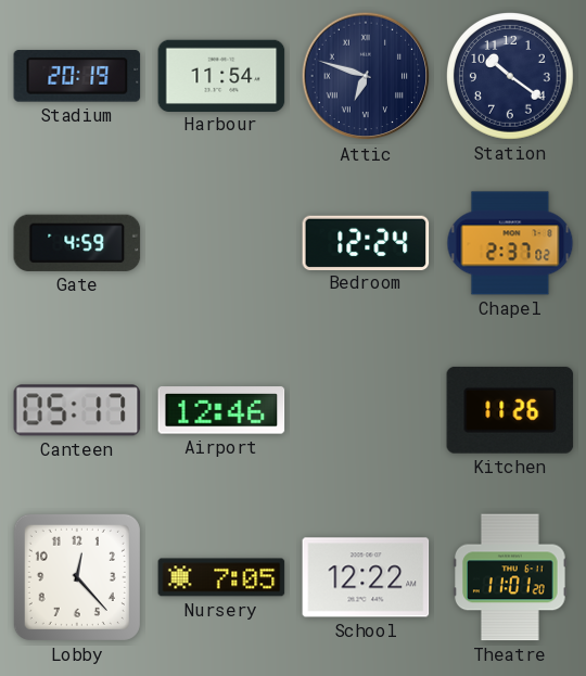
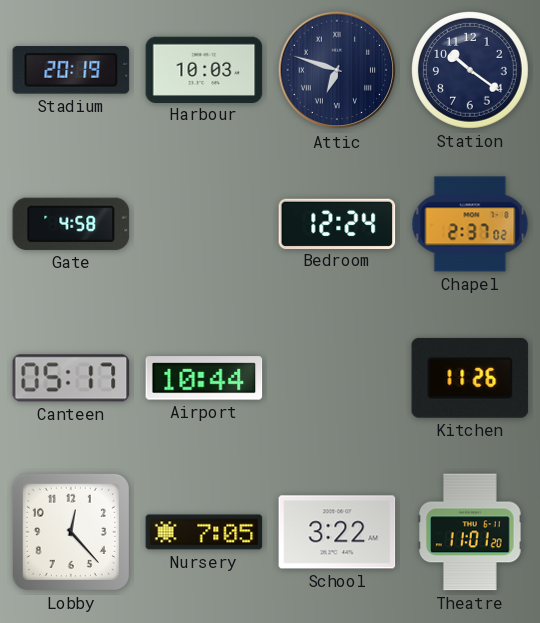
Harbour: 11:54 -> 10:03 (204, 69)
Gate: 4:59 -> 4:58 (71, 224)
Airport: 12:46 -> 10:44 (204, 378)
School: 12:22 -> 3:22 (337, 532)
